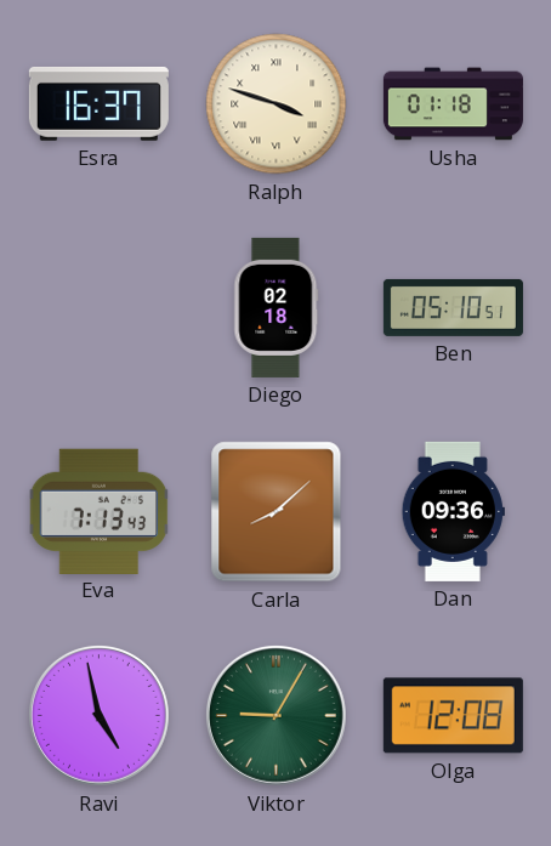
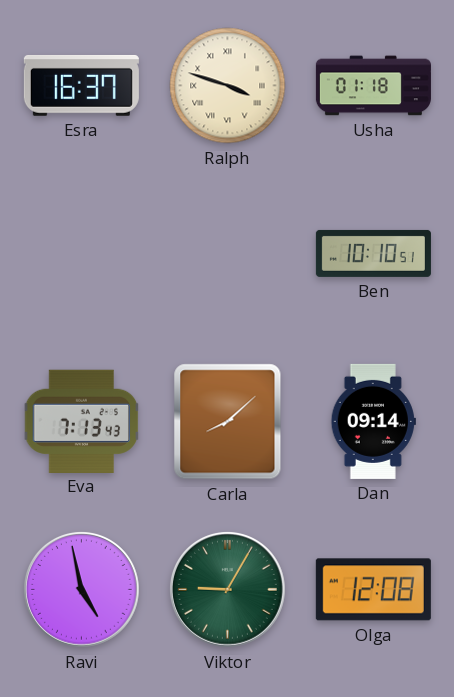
Diego: 02:18 -> none (277, 307)
Ben: 05:10 -> 10:10 (373, 253)
Dan: 09:36 -> 09:14 (373, 421)
